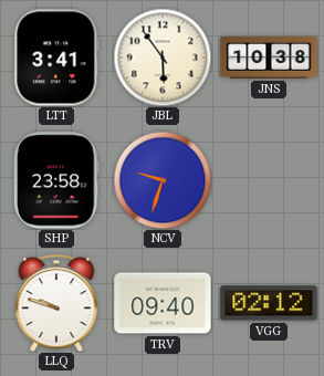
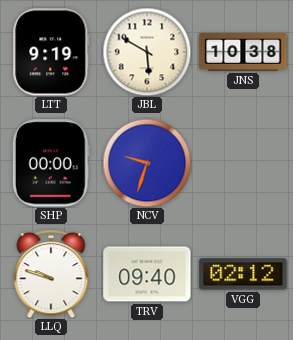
LTT: 3:41 -> 9:19 (51, 52)
JBL: 5:54 -> 5:50 (147, 52)
SHP: 23:58 -> 00:00 (51, 163)
